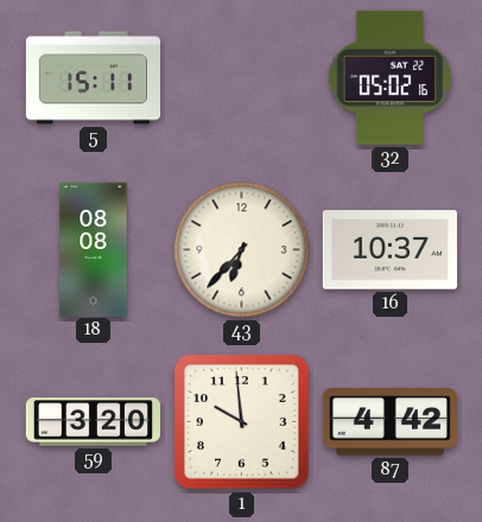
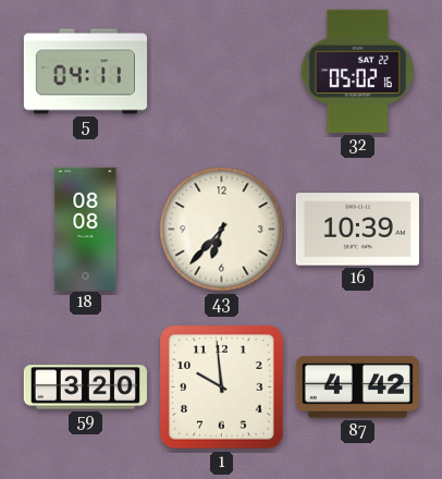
5: 15:11 -> 04:11 (85, 72)
16: 10:37 -> 10:39 (357, 230)
